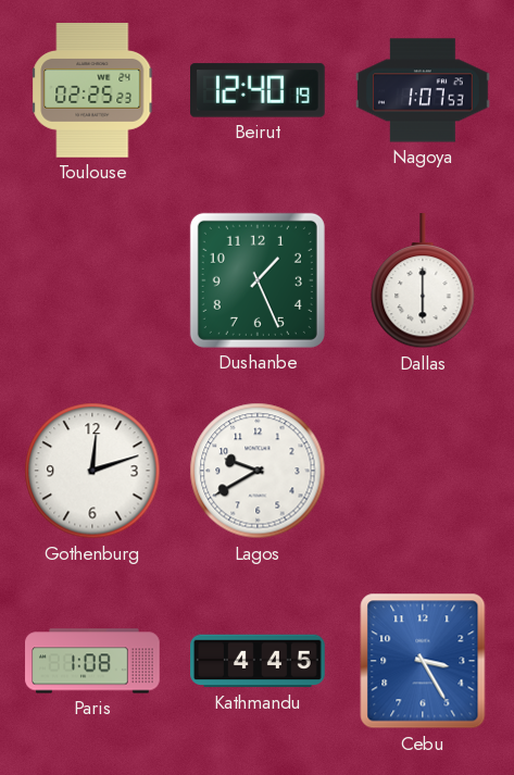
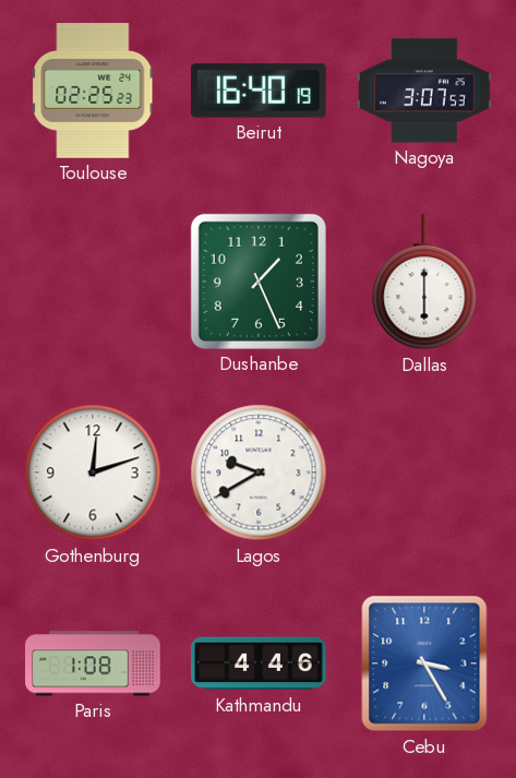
Beirut: 12:40 -> 16:40 (260, 91)
Nagoya: 1:07 -> 3:07 (424, 91)
Kathmandu: 4:45 -> 4:46 (259, 663)
